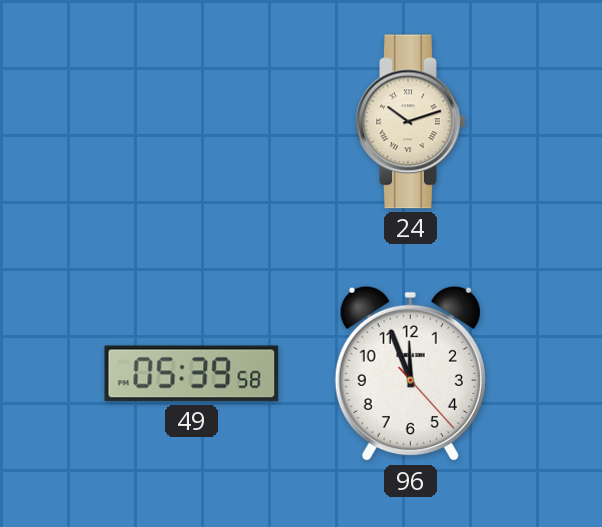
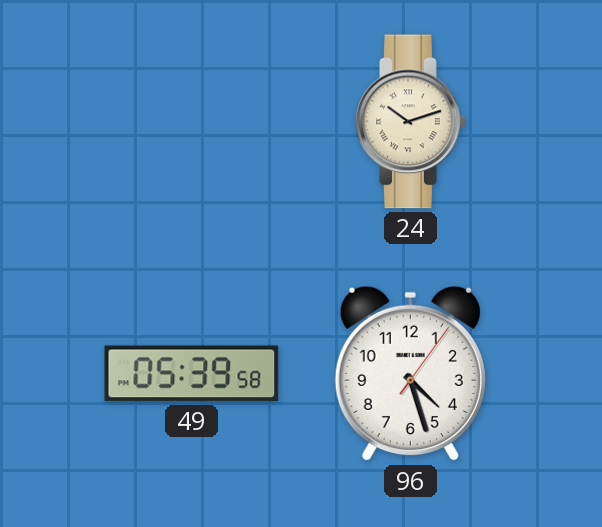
96: 11:56 -> 4:27 (410, 374)
